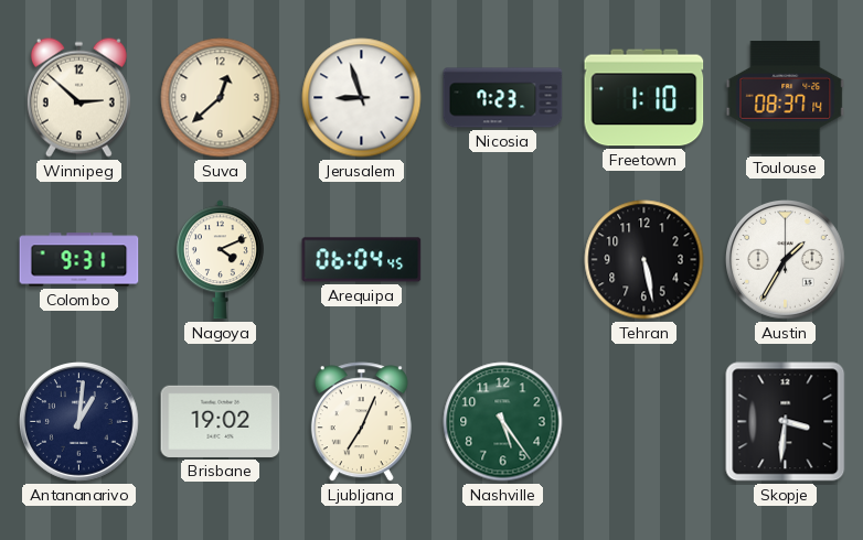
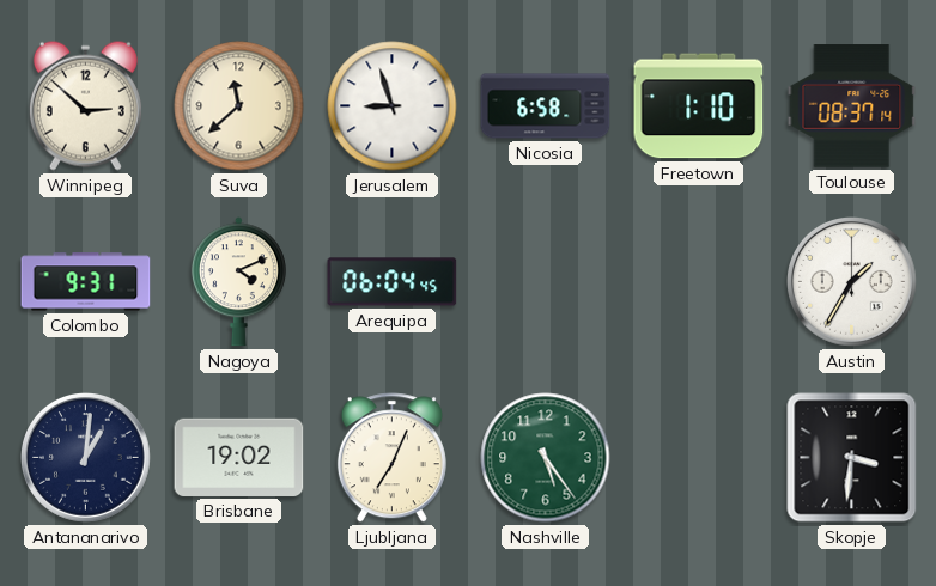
Suva: 12:38 -> 11:38 (239, 106)
Nicosia: 7:23 -> 6:58 (546, 106)
Tehran: 5:28 -> none (644, 260)
